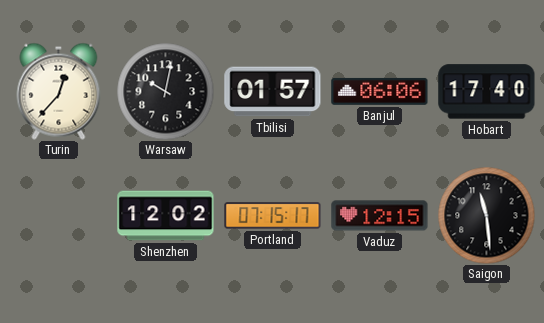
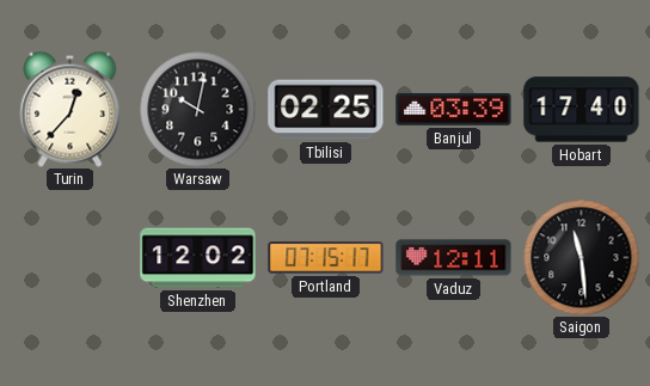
Tbilisi: 01:57 -> 02:25 (326, 110)
Banjul: 06:06 -> 03:39 (454, 109)
Vaduz: 12:15 -> 12:11 (454, 258)
